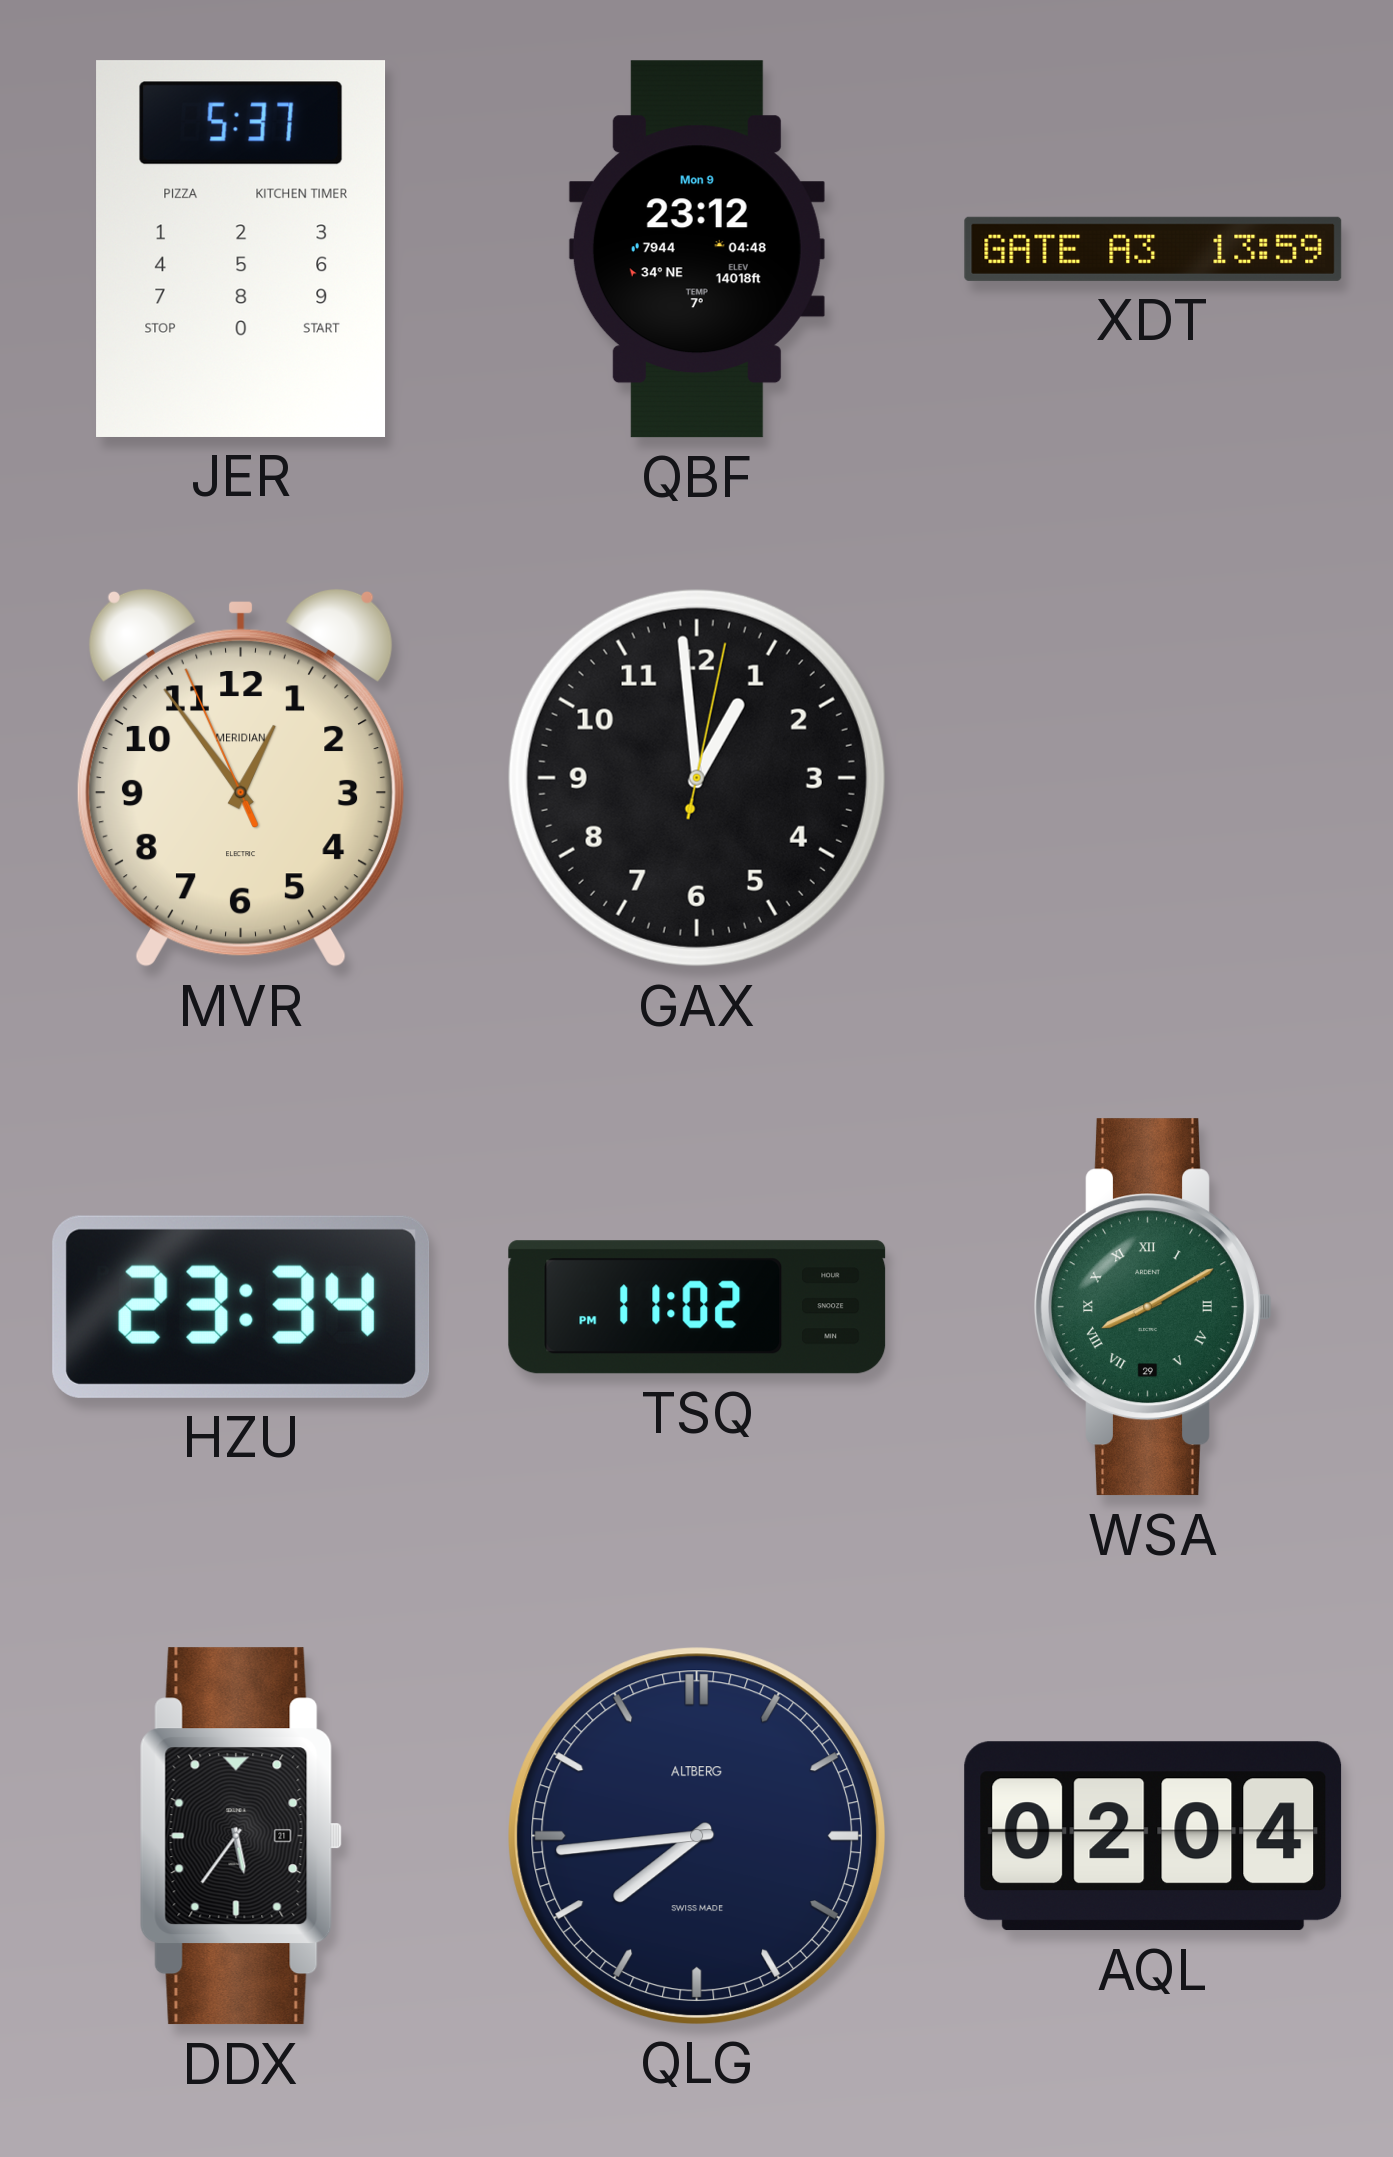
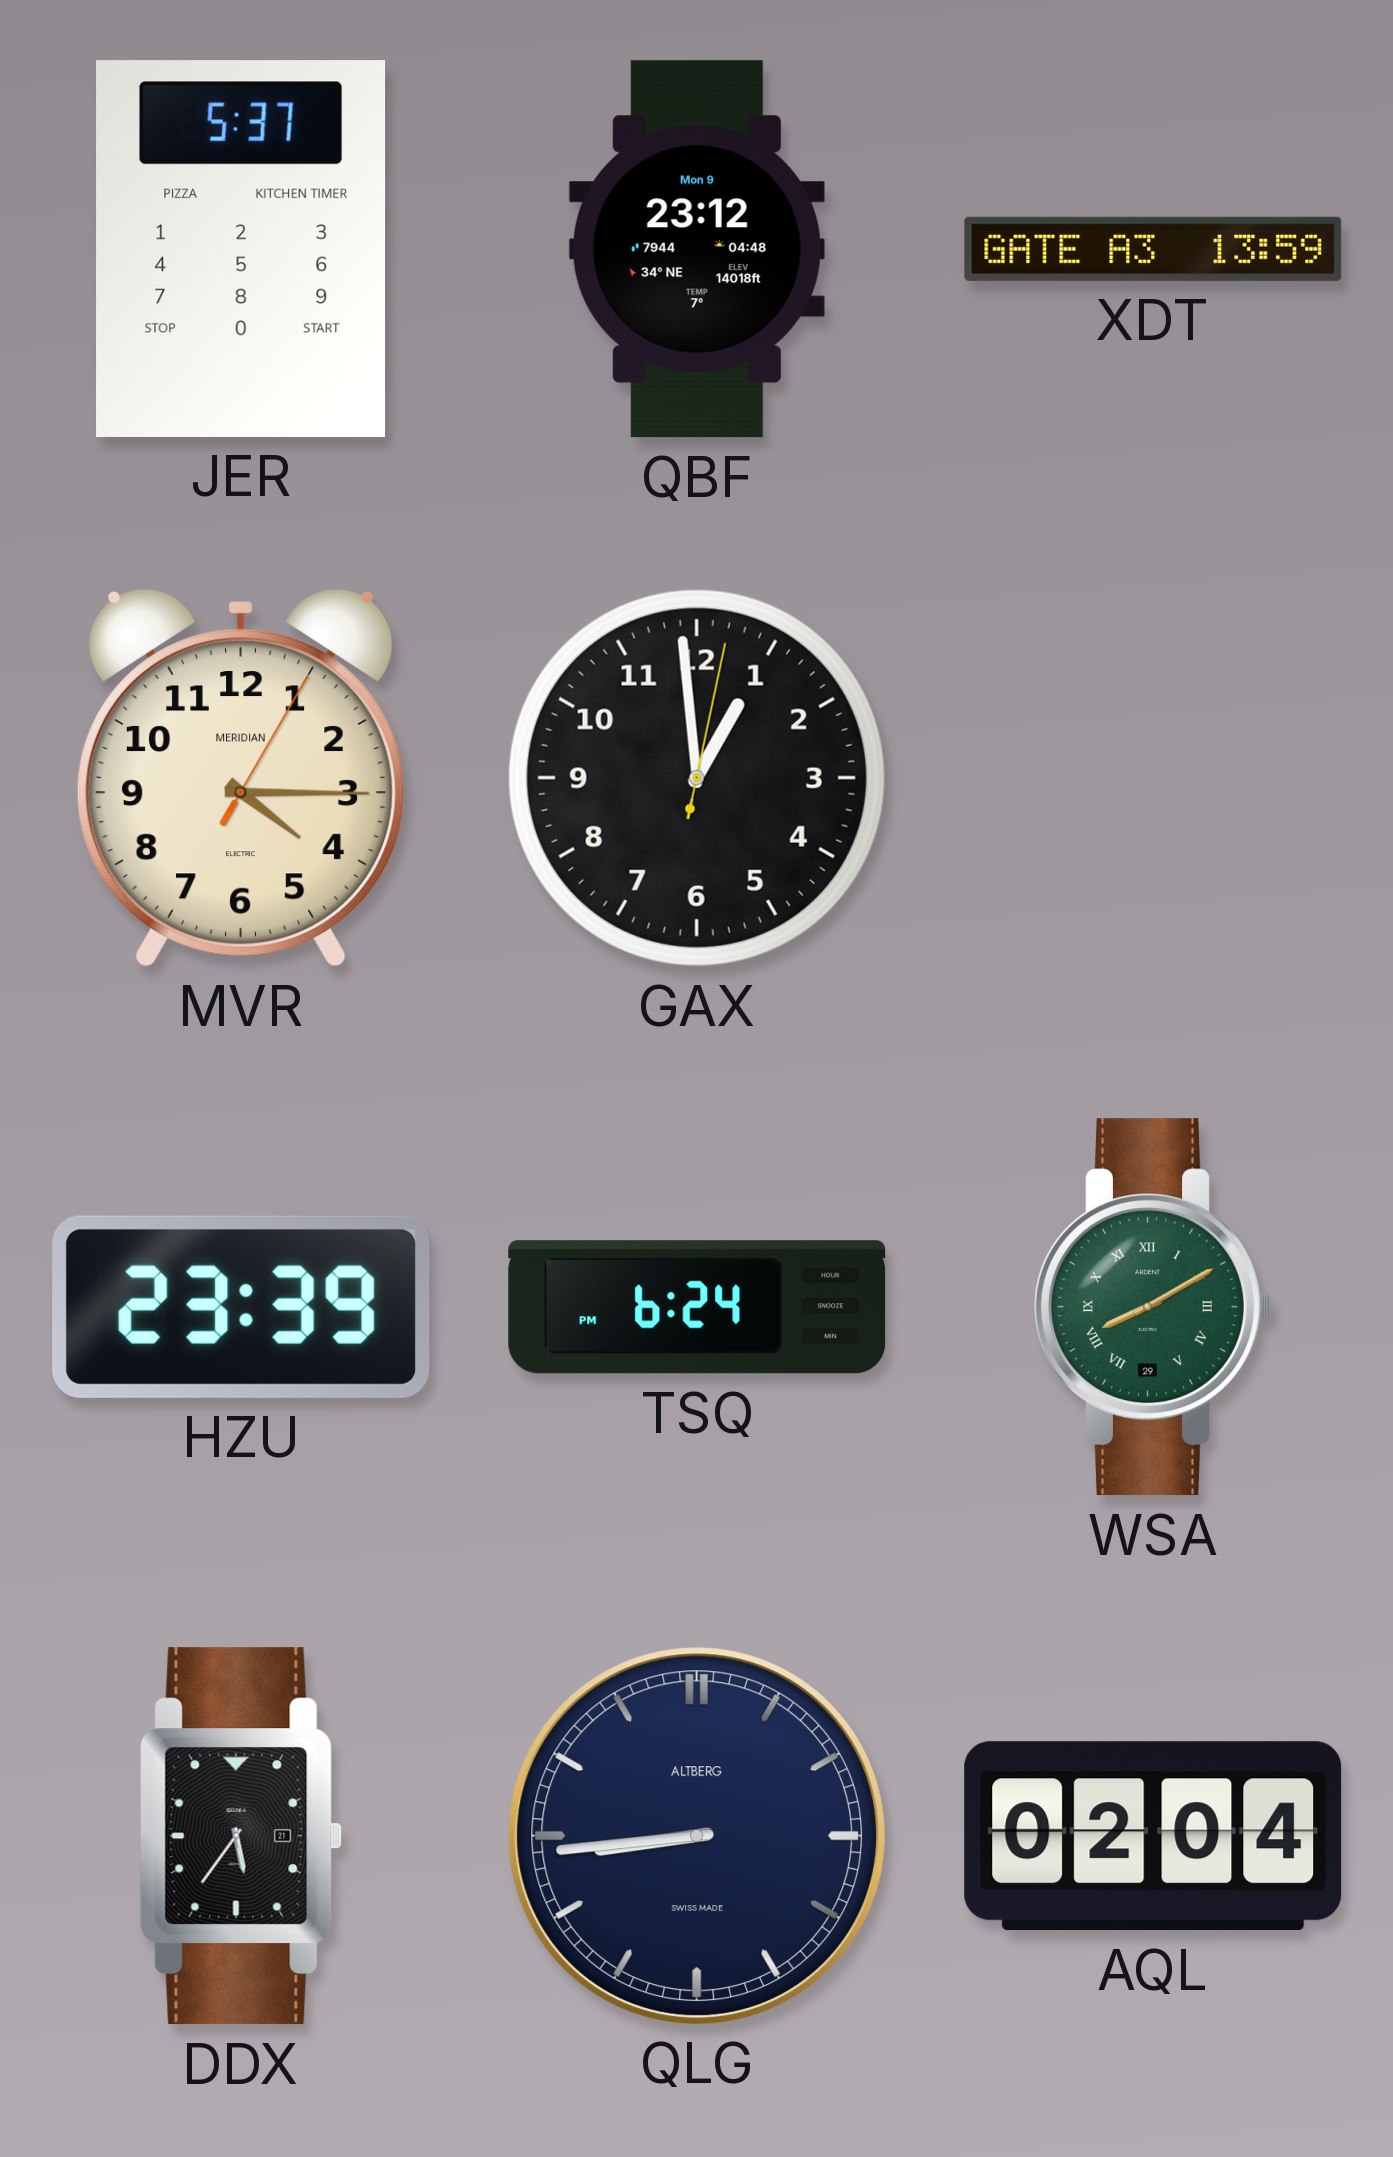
MVR: 12:53 -> 4:15 (241, 778)
HZU: 23:34 -> 23:39 (241, 1307)
TSQ: 11:02 -> 6:24 (697, 1307)
QLG: 7:44 -> 8:44 (696, 1835)
